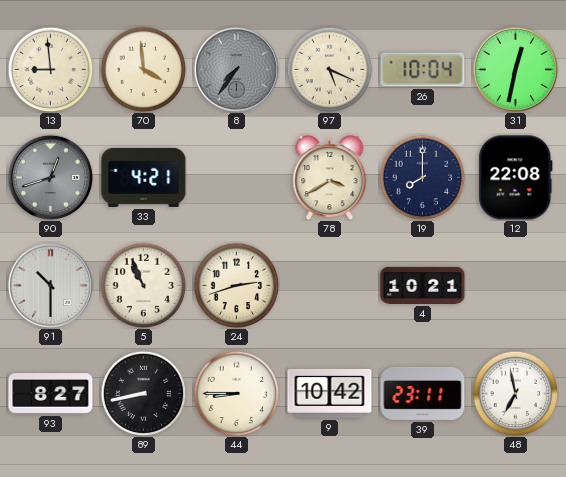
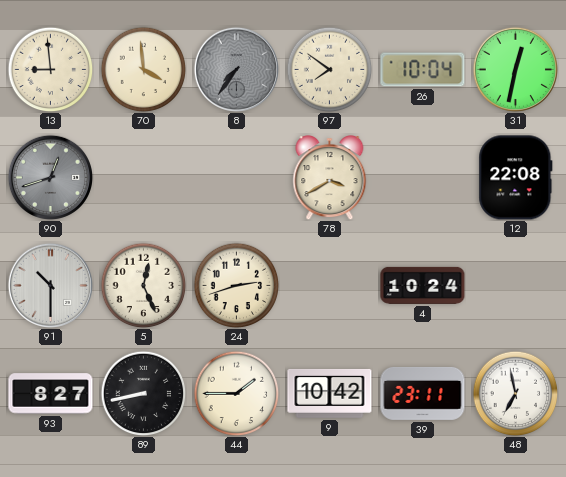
97: 5:19 -> 7:51 (329, 69)
33: 4:21 -> none (144, 177)
19: 8:00 -> none (422, 177)
5: 10:56 -> 12:26 (143, 285)
4: 10:21 -> 10:24 (423, 285)
44: 8:45 -> 1:45 (236, 393)
